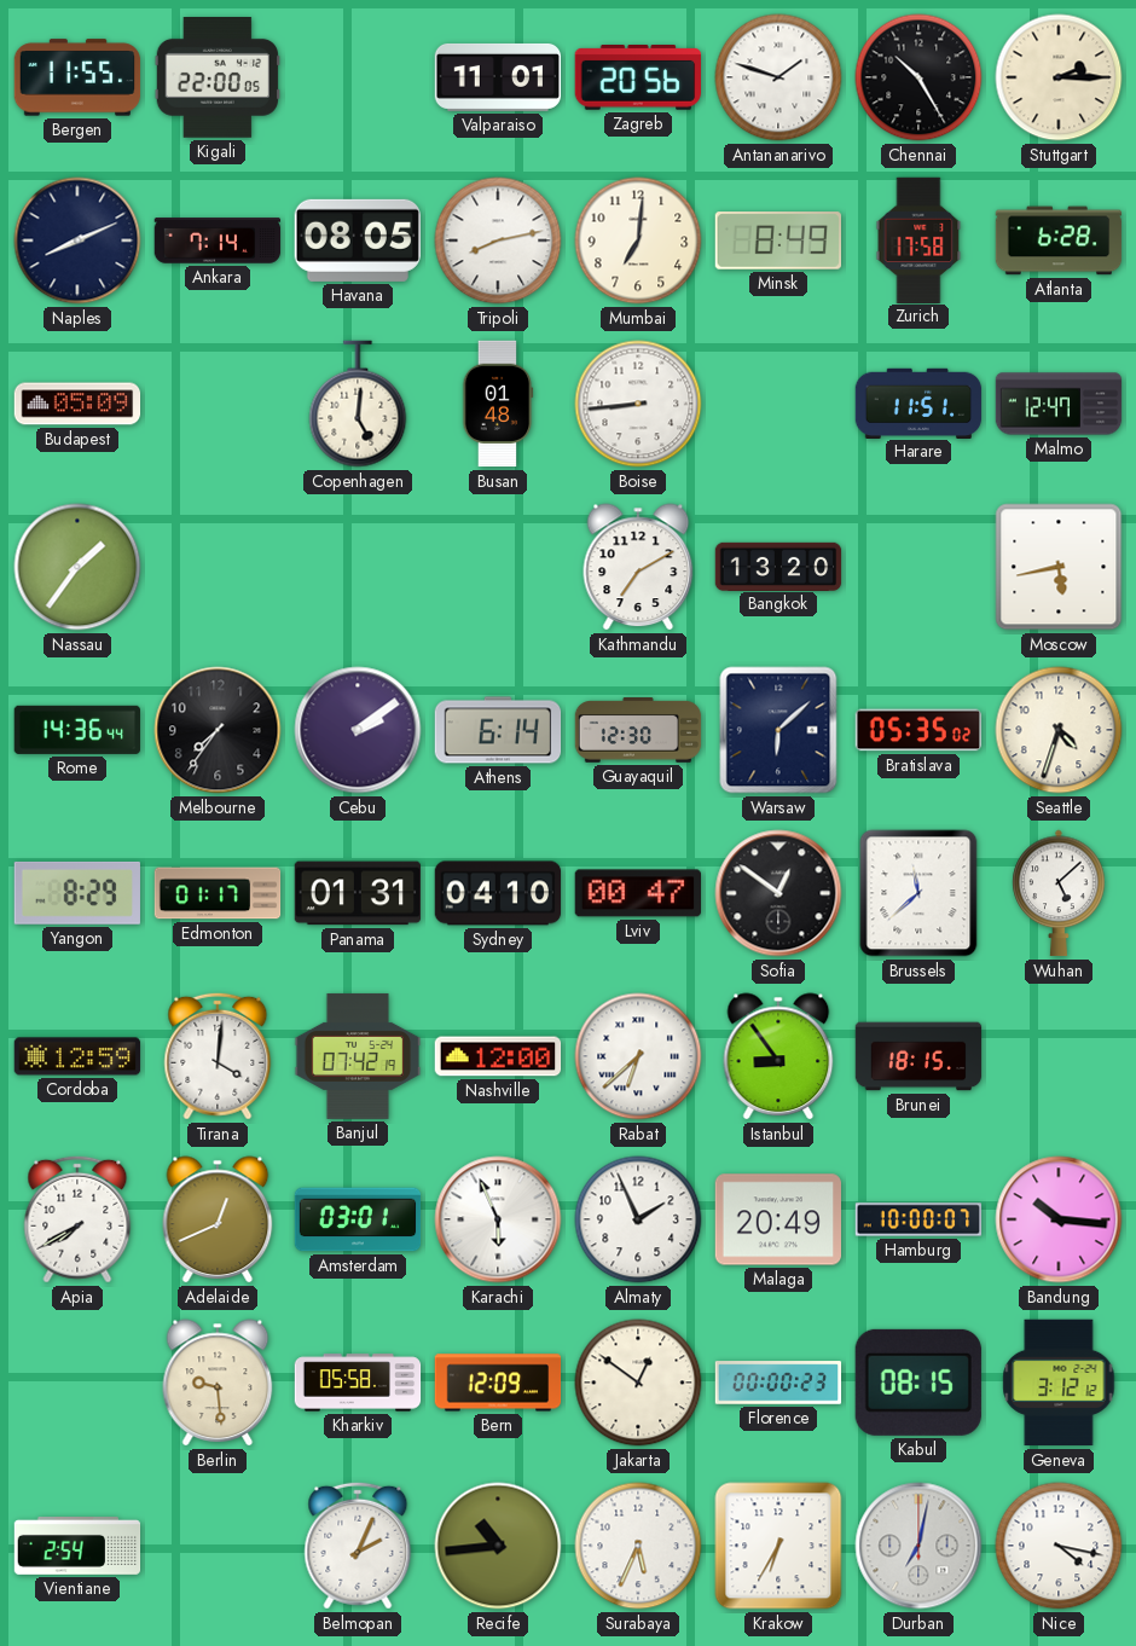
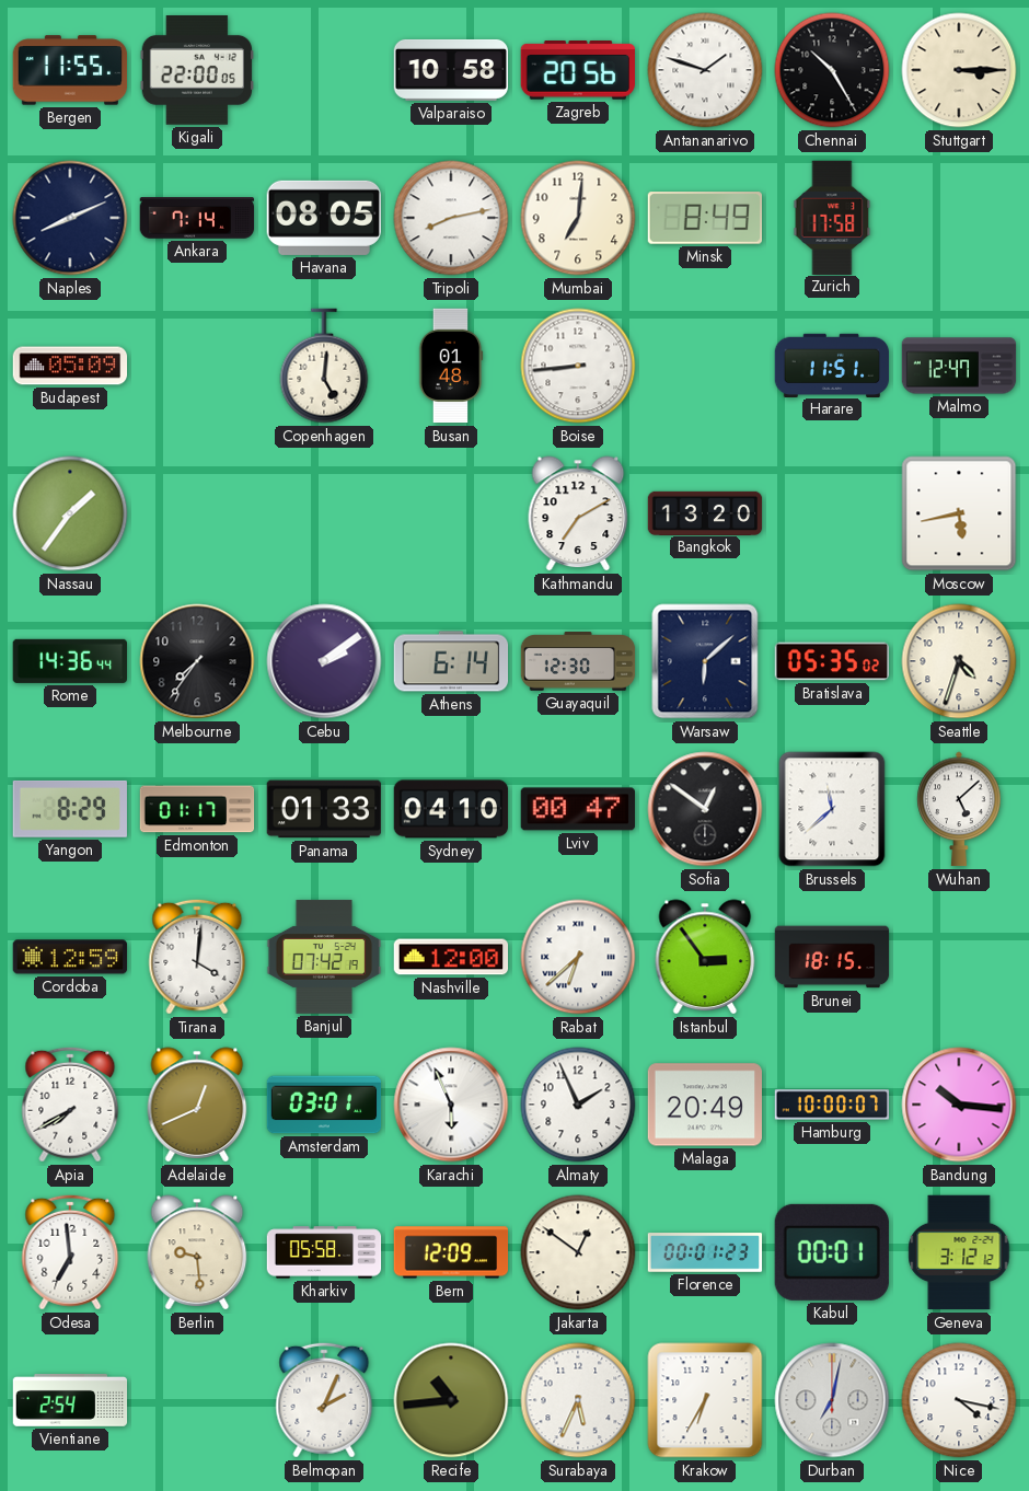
Valparaiso: 11:01 -> 10:58 (451, 70)
Stuttgart: 2:15 -> 3:15 (959, 70)
Atlanta: 6:28 -> none (1059, 240)
Panama: 01:31 -> 01:33 (324, 809)
Istanbul: 8:54 -> 2:54 (705, 957)
Odesa: none -> 6:59 (70, 1252)
Florence: 00:00 -> 00:01 (705, 1252)
Kabul: 08:15 -> 00:01 (832, 1252)
